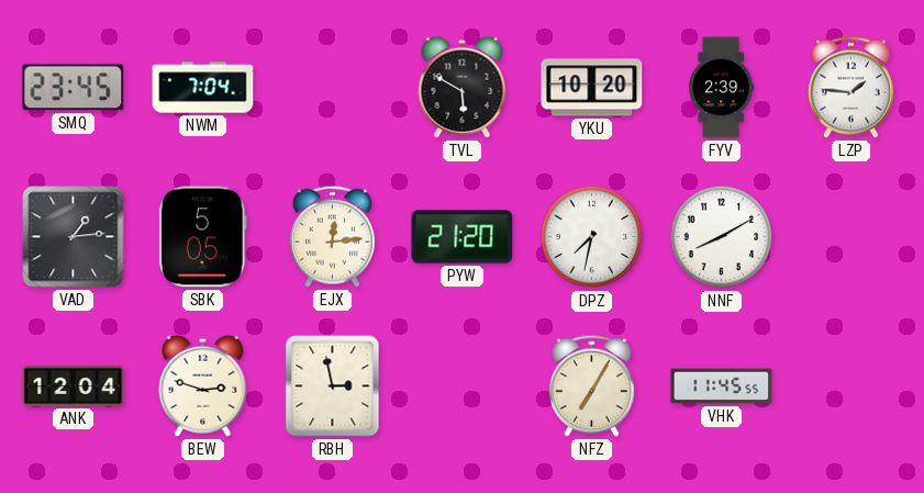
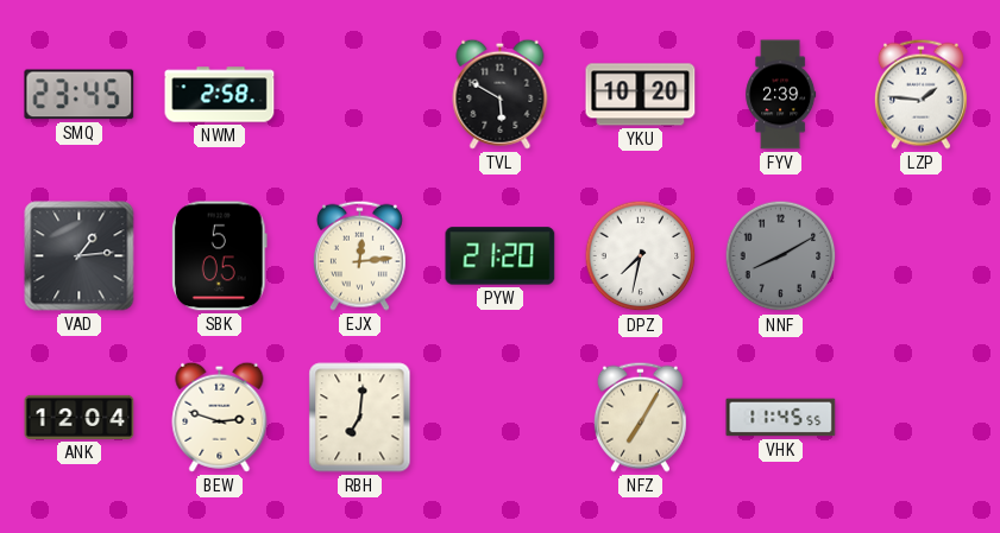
NWM: 7:04 -> 2:58 (220, 95)
NNF dial: white -> grey (781, 256)
RBH: 2:58 -> 7:01 (360, 418)
